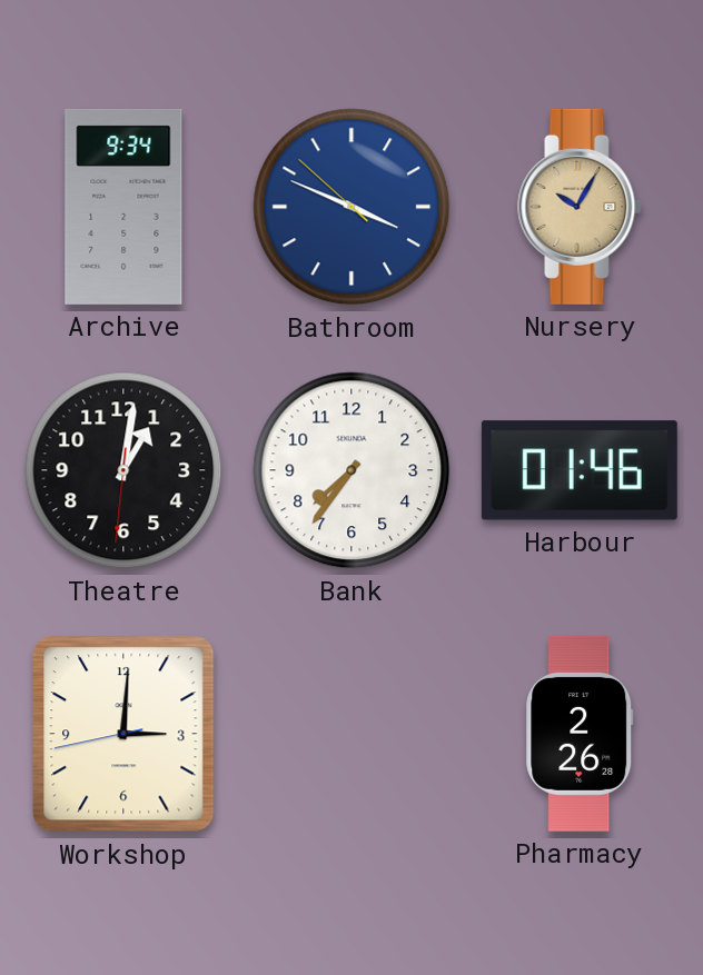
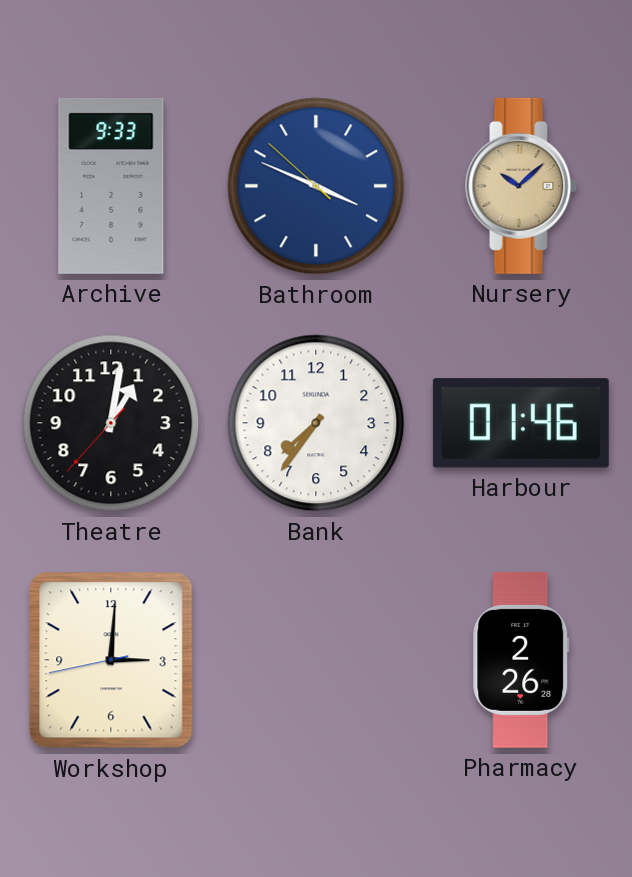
Archive: 9:34 -> 9:33 (111, 186)
Nursery: 10:05 -> 10:08 (521, 186)
Theatre: 1:01:31 -> 1:01:37 (111, 423)
